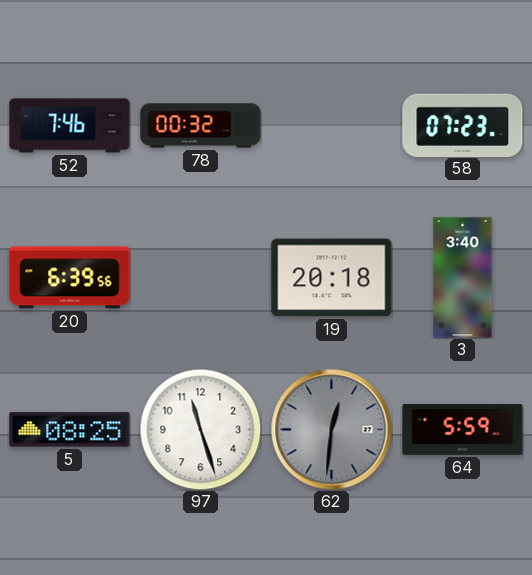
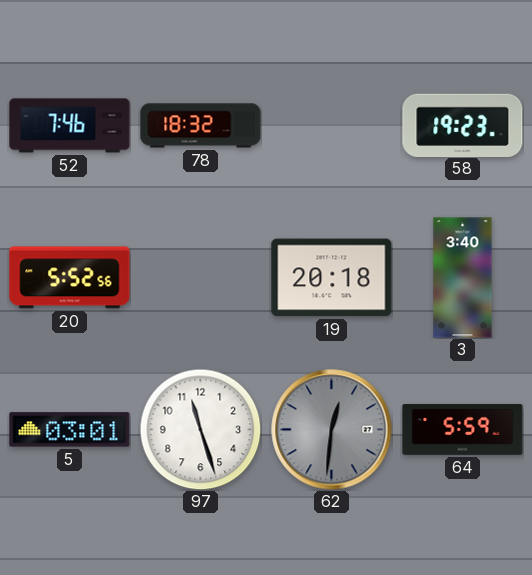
78: 00:32 -> 18:32 (201, 126)
58: 07:23 -> 19:23 (463, 125)
20: 6:39 -> 5:52 (70, 278)
5: 08:25 -> 03:01 (70, 430)
